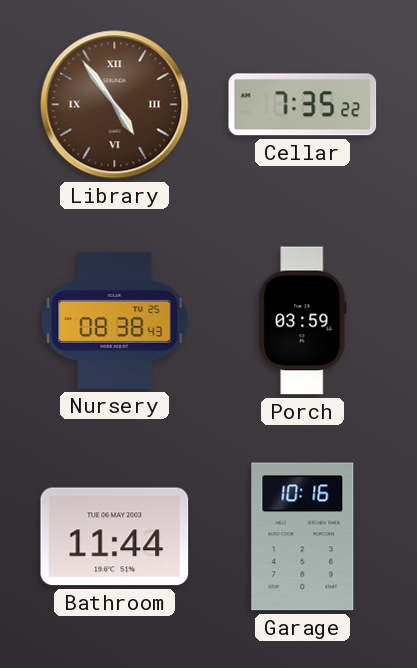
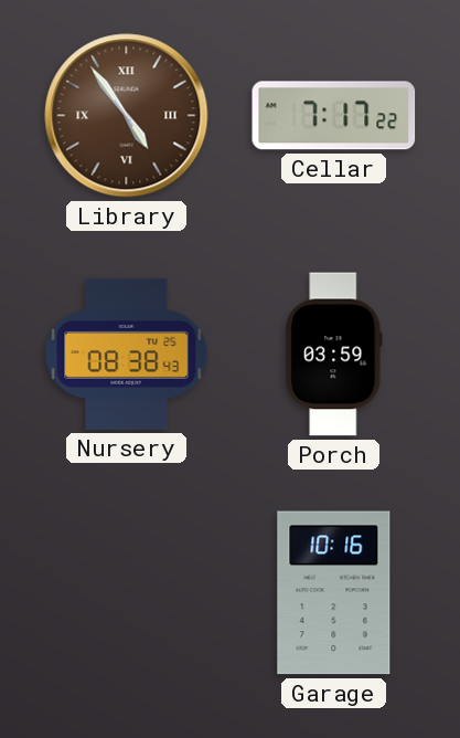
Cellar: 7:35 -> 7:17 (334, 116)
Bathroom: 11:44 -> none (115, 537)
